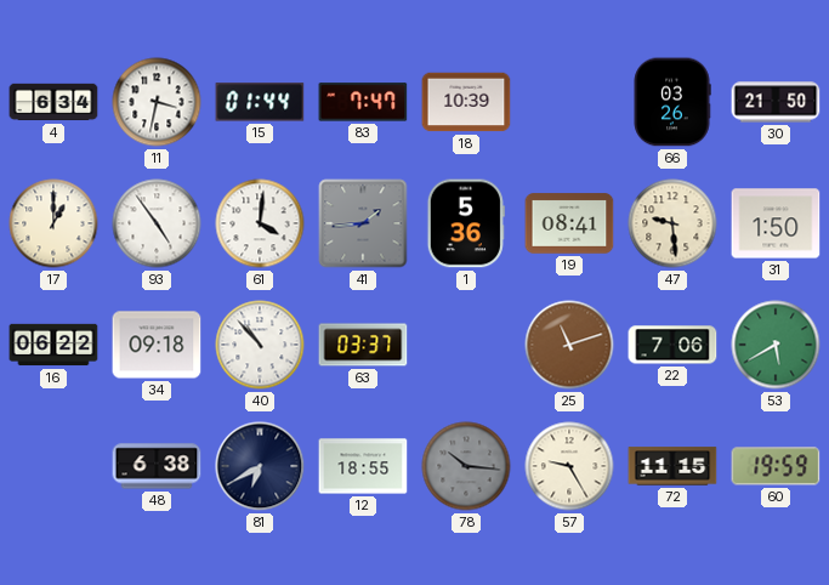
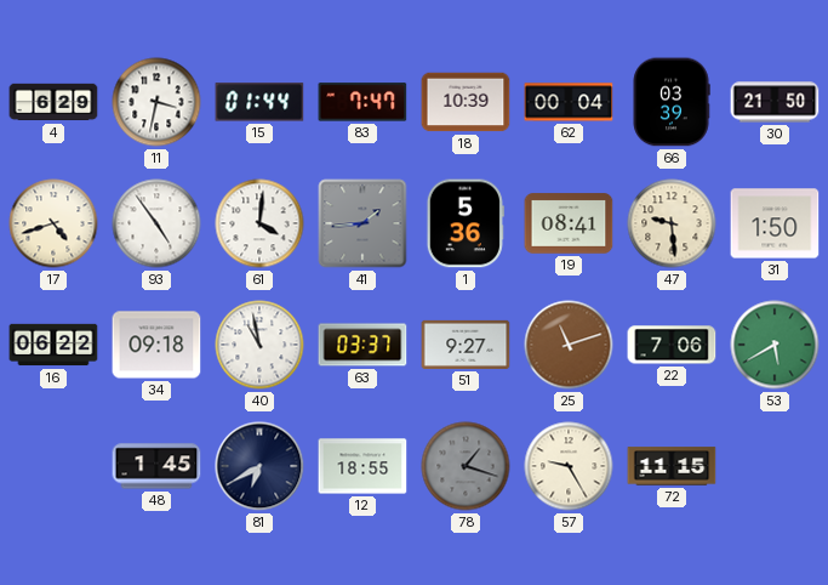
4: 6:34 -> 6:29 (53, 102)
62: none -> 00:04 (569, 102)
66: 03:26 -> 03:39 (672, 102)
17: 1:00 -> 4:42 (53, 223)
40: 10:53 -> 10:58 (259, 345)
51: none -> 9:27 (466, 345)
48: 6:38 -> 1:45 (156, 466)
78: 10:16 -> 1:18 (466, 466)
60: 19:59 -> none (776, 466)
